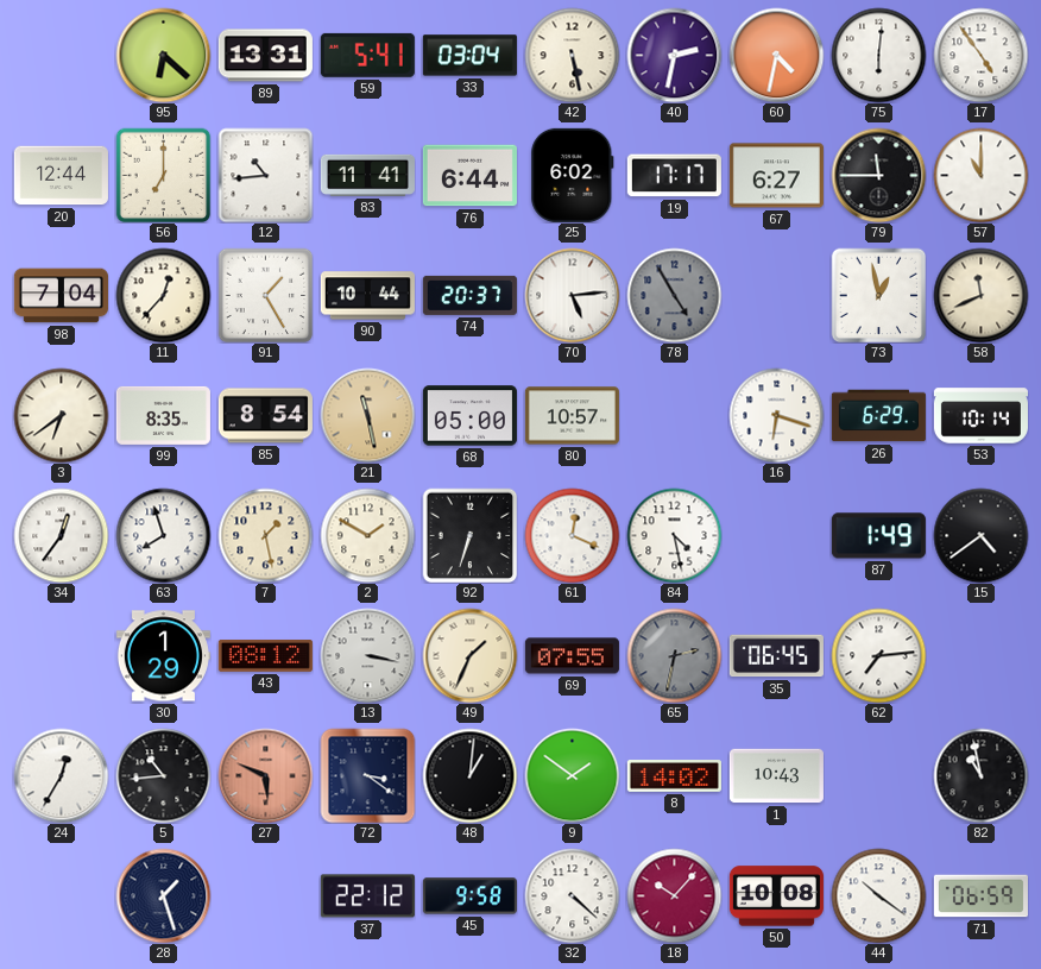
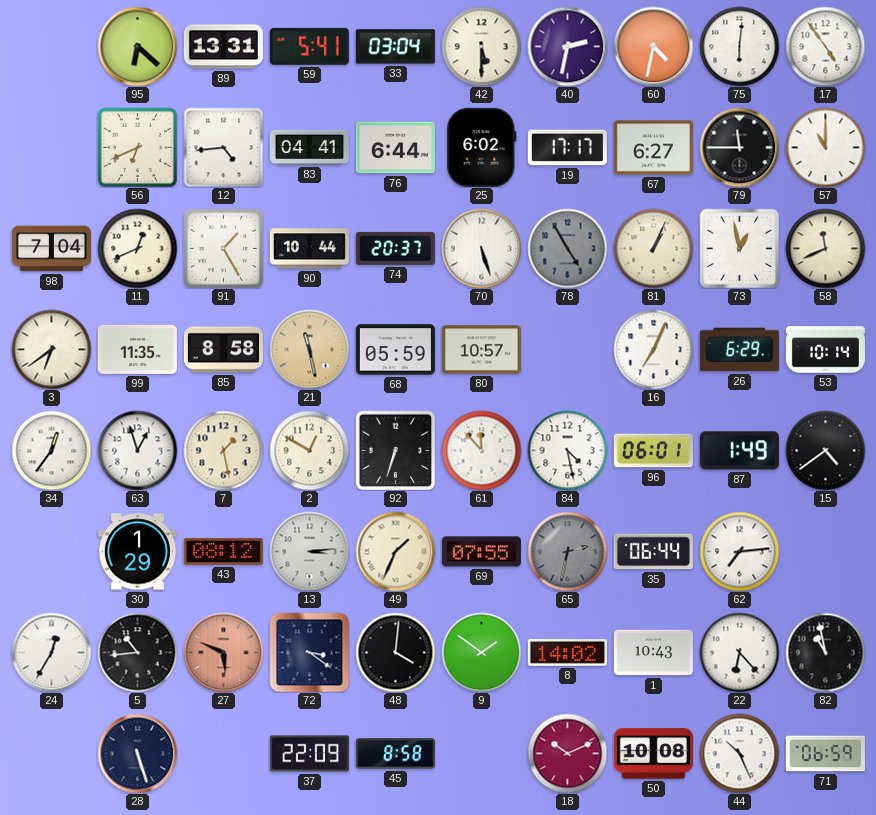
42: 5:28 -> 5:30 (481, 46)
20: 12:44 -> none (61, 176)
56: 7:00 -> 6:41 (137, 147)
12: 10:44 -> 4:44 (223, 147)
83: 11:41 -> 04:41 (309, 147)
11: 12:37 -> 12:41 (137, 248)
70: 5:14 -> 5:27 (481, 248)
81: none -> 1:04 (653, 248)
99: 8:35 -> 11:35 (137, 349)
85: 8:54 -> 8:58 (223, 350)
68: 05:00 -> 05:59 (395, 350)
16: 6:18 -> 7:04 (653, 349)
63: 7:57 -> 12:57 (137, 450)
2: 1:50 -> 12:50 (309, 450)
61: 12:19 -> 11:53 (481, 450)
96: none -> 06:01 (653, 451)
13: 3:17 -> 3:14 (309, 551)
35: 06:45 -> 06:44 (653, 552)
48: 1:01 -> 4:01 (395, 652)
22: none -> 6:23 (739, 652)
28: 1:27 -> 5:27 (137, 753)
37: 22:12 -> 22:09 (309, 754)
45: 9:58 -> 8:58 (395, 754)
32: 4:22 -> none (572, 895)
18: 10:07 -> 10:11 (567, 753)
44: 10:21 -> 10:26 (739, 753)
